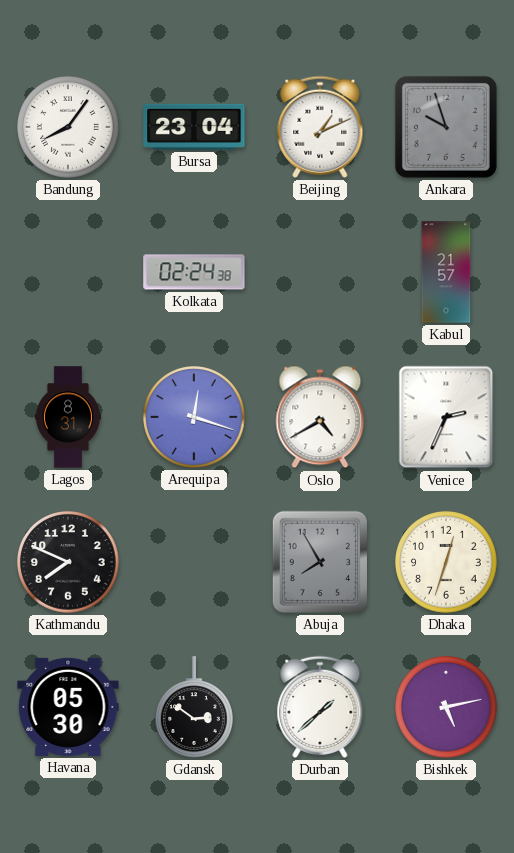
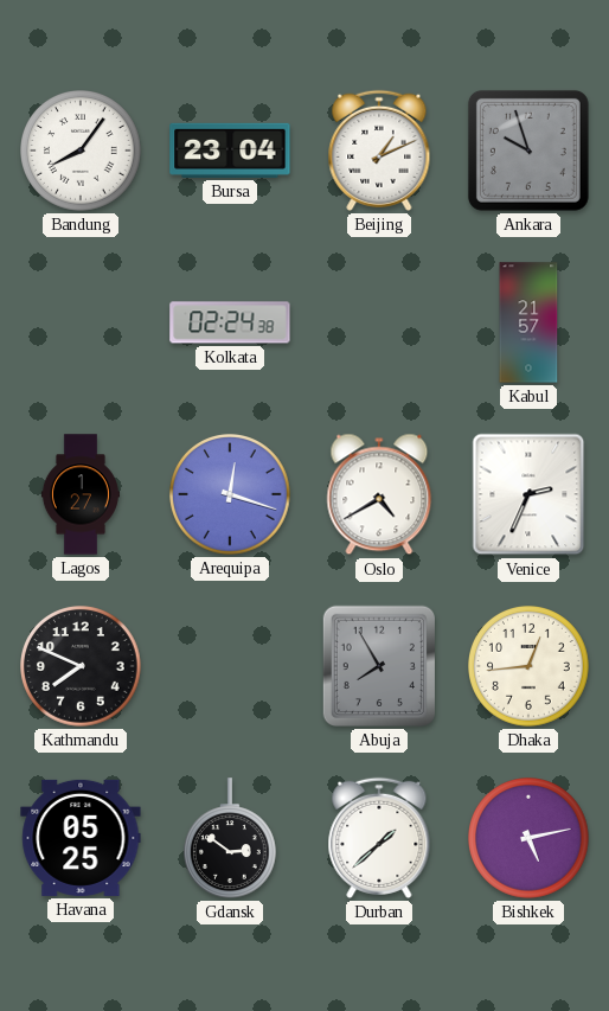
Lagos: 8:31 -> 1:27 (81, 494)
Dhaka: 12:33 -> 12:44 (528, 666)
Havana: 05:30 -> 05:25 (81, 838)
